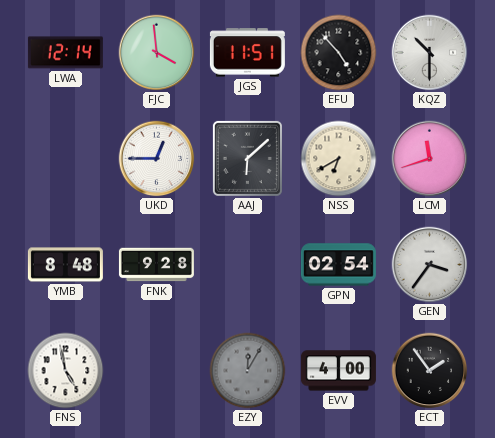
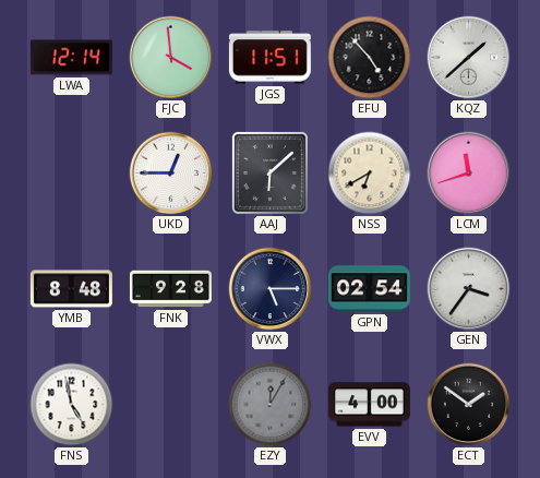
KQZ: 10:30 -> 1:38 (469, 58)
VWX: none -> 5:15 (271, 289)
ECT: 1:54 -> 1:51 (469, 405)
